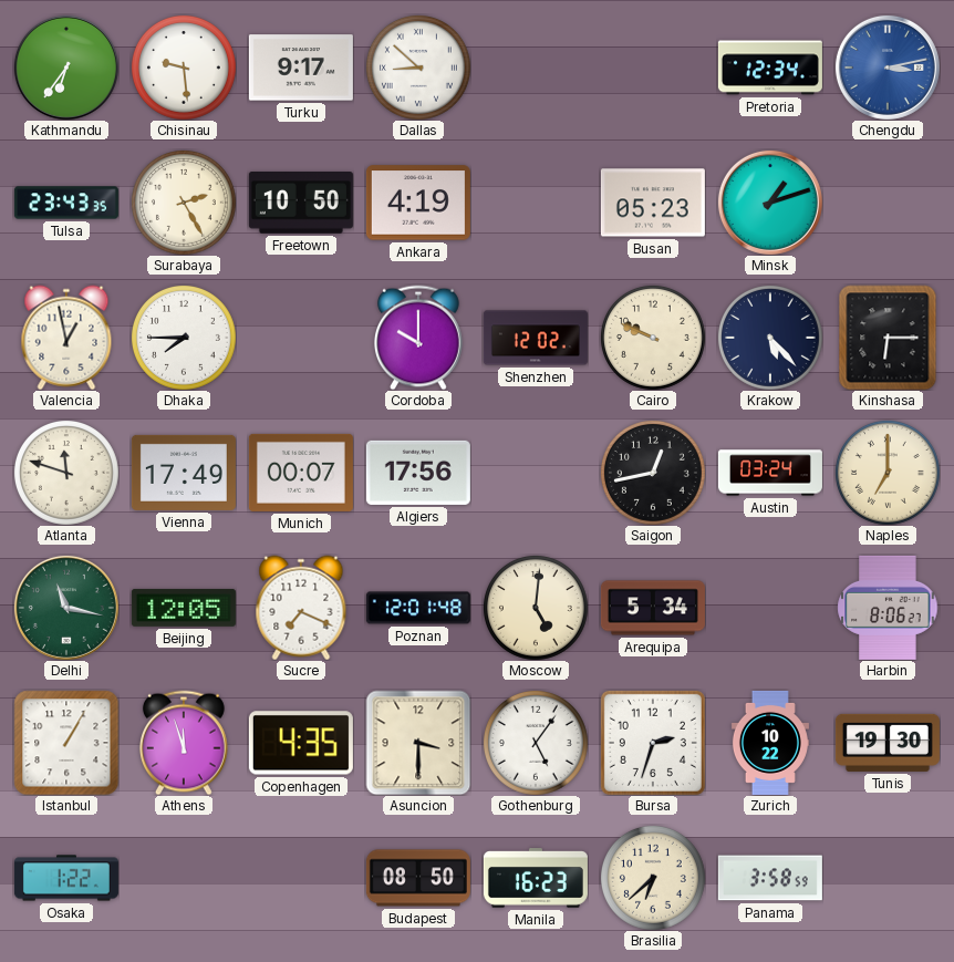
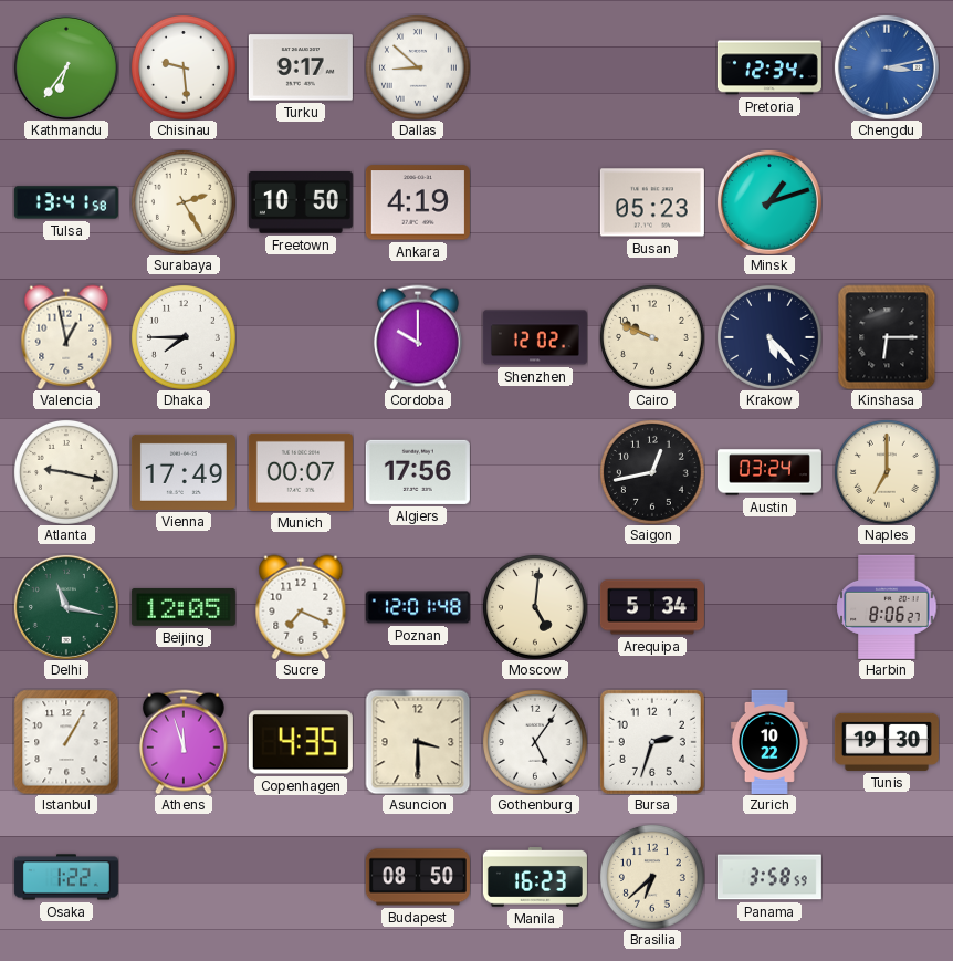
Tulsa: 23:43 -> 13:41 (66, 202)
Atlanta: 11:48 -> 9:17 (66, 472)
